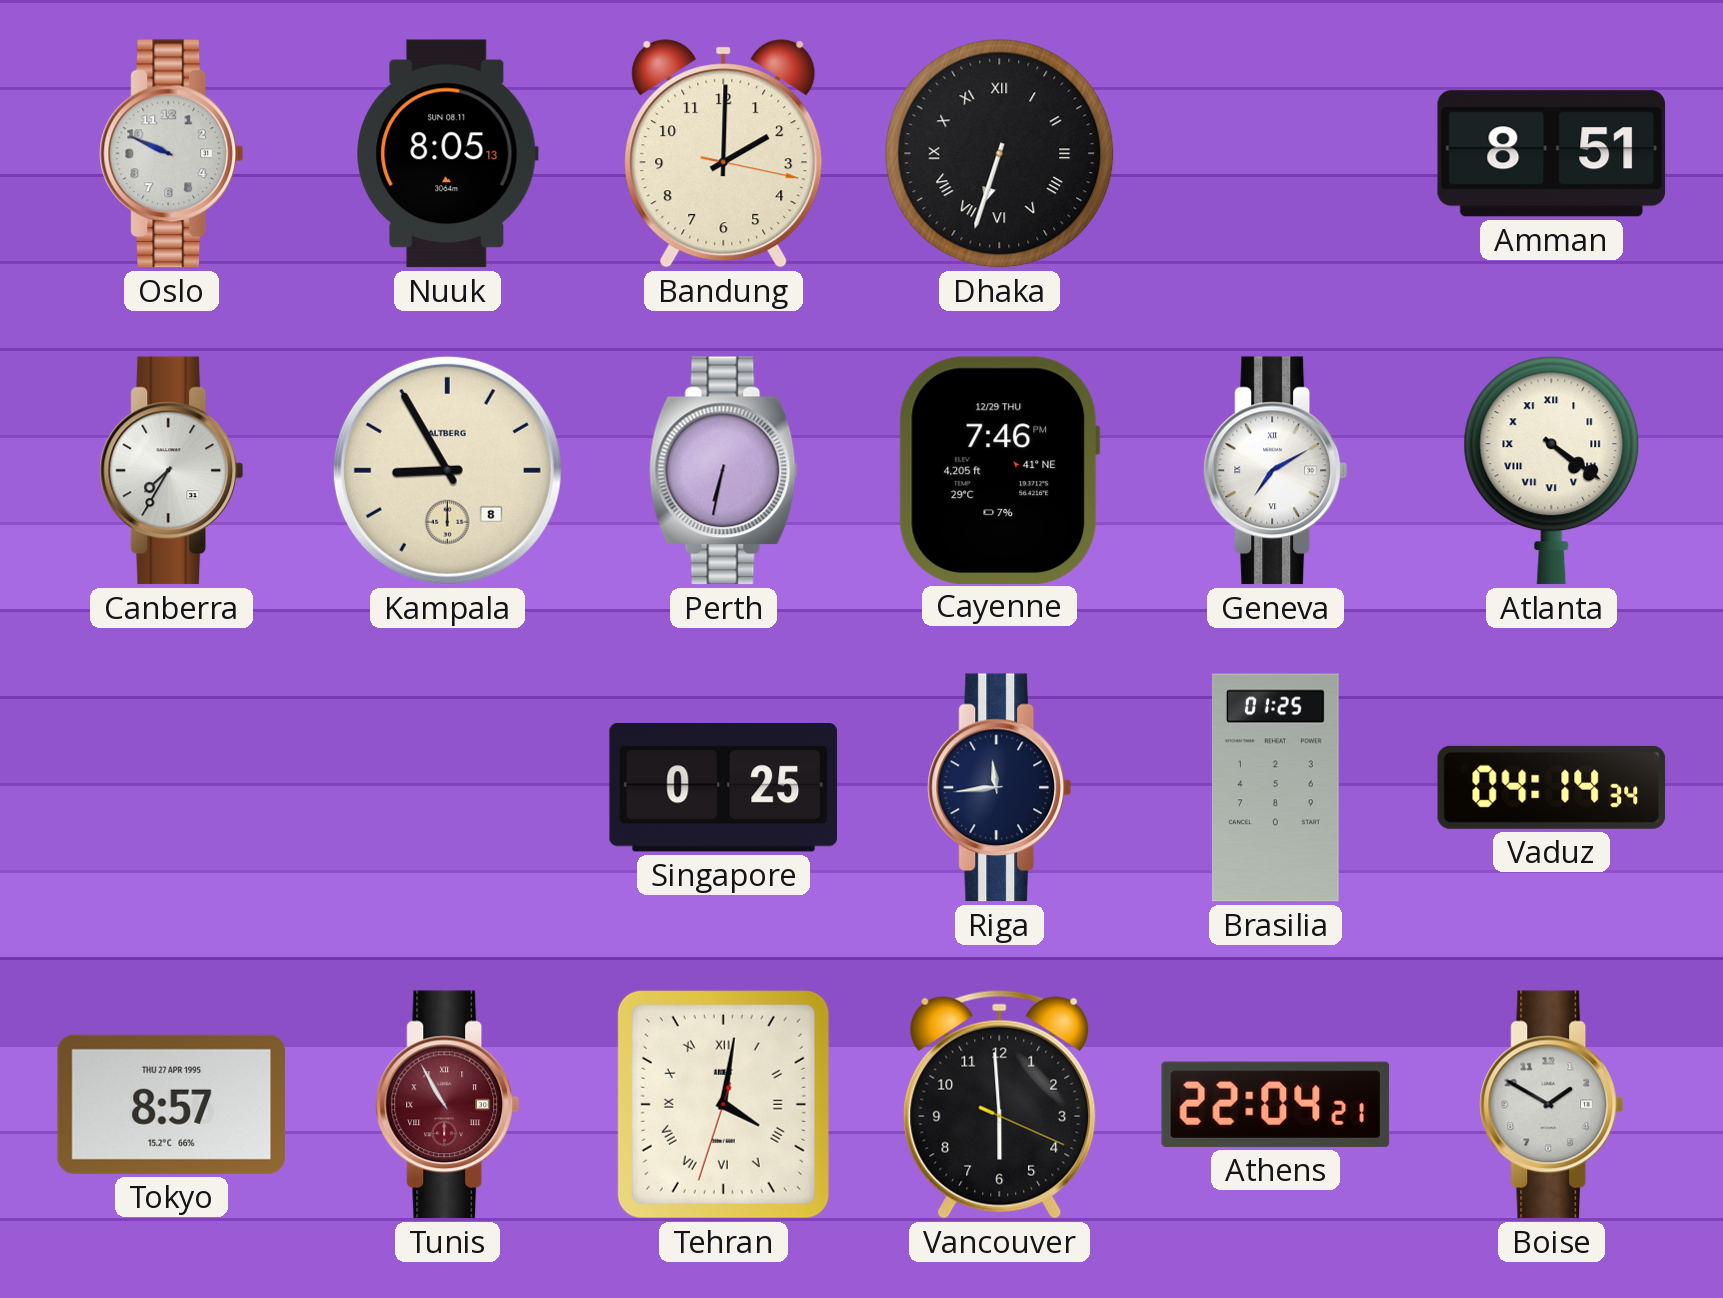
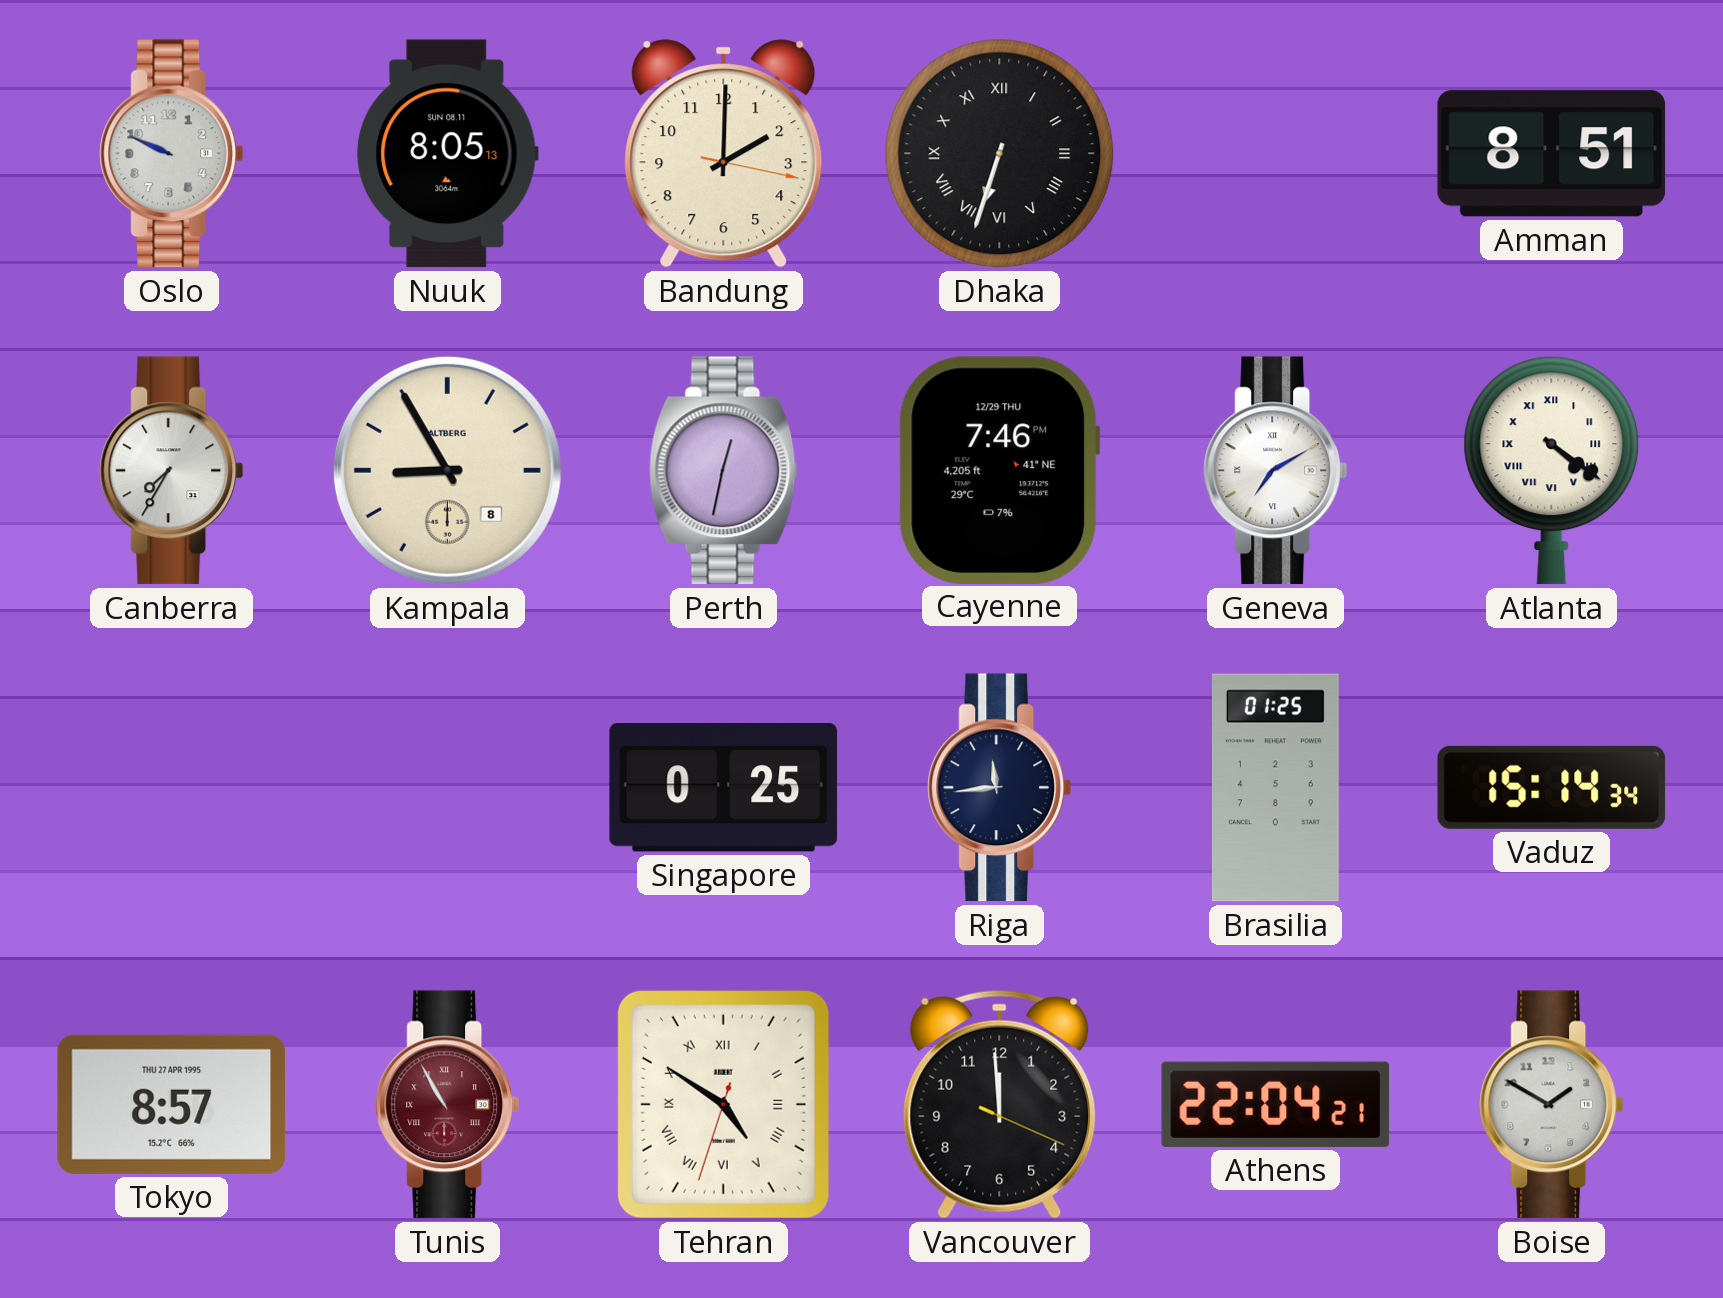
Perth: 6:32 -> 12:32 (723, 471)
Vaduz: 04:14 -> 15:14 (1552, 787)
Tehran: 4:01 -> 4:50 (723, 1104)
Vancouver: 5:59 -> 11:59 (1000, 1104)
